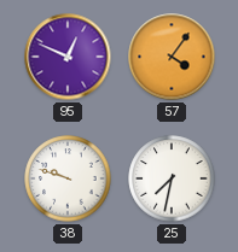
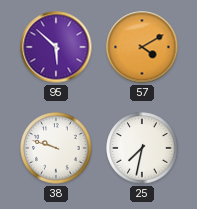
95: 12:49 -> 5:52 (56, 47)
57: 4:06 -> 4:10 (142, 47)
